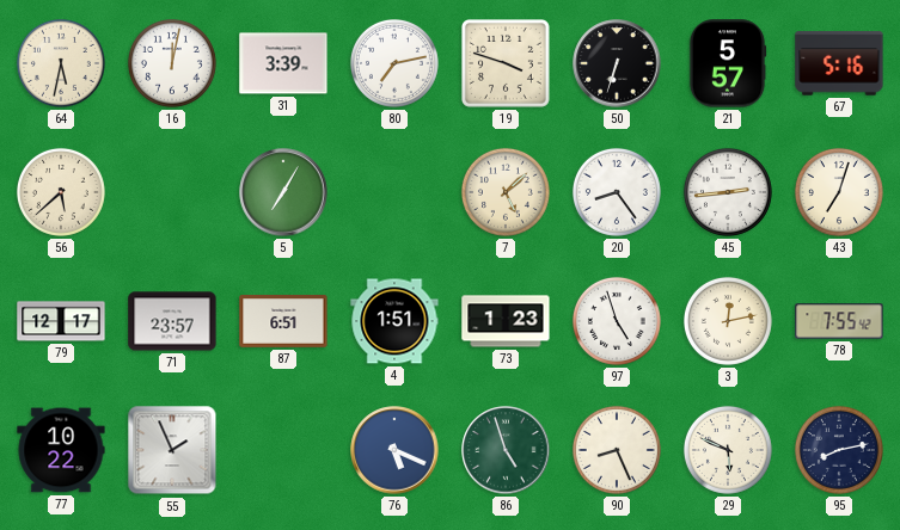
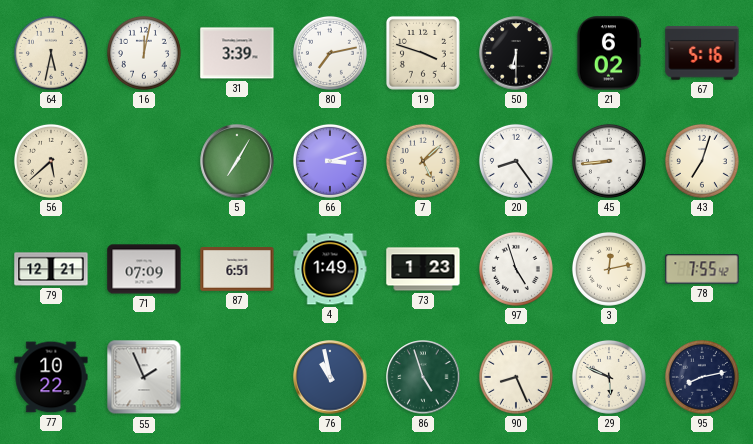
50: 6:33 -> 6:30 (516, 53)
21: 5:57 -> 6:02 (609, 53)
66: none -> 3:12 (330, 161)
45: 2:44 -> 8:44 (609, 161)
79: 12:17 -> 12:21 (51, 269)
71: 23:57 -> 07:09 (144, 269)
4: 1:51 -> 1:49 (330, 269)
76: 5:19 -> 10:58 (330, 377)
